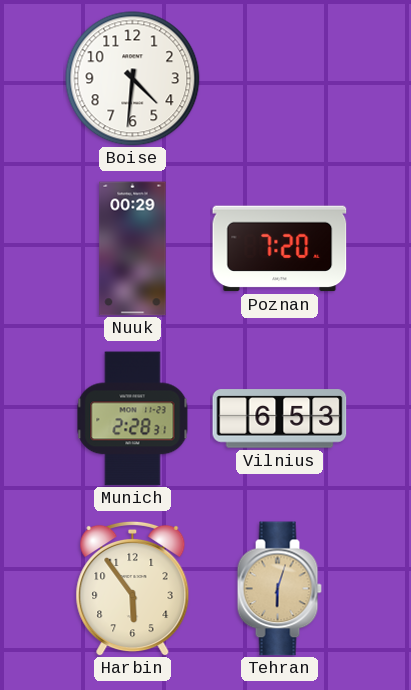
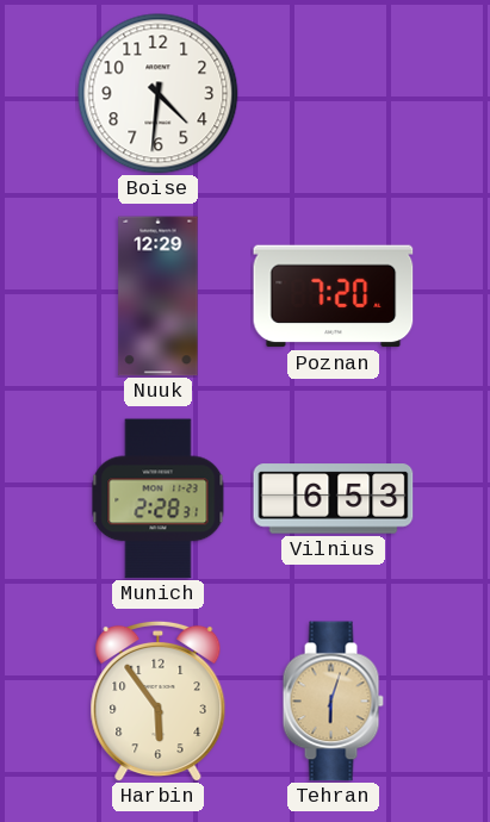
Nuuk: 00:29 -> 12:29 (159, 297)
